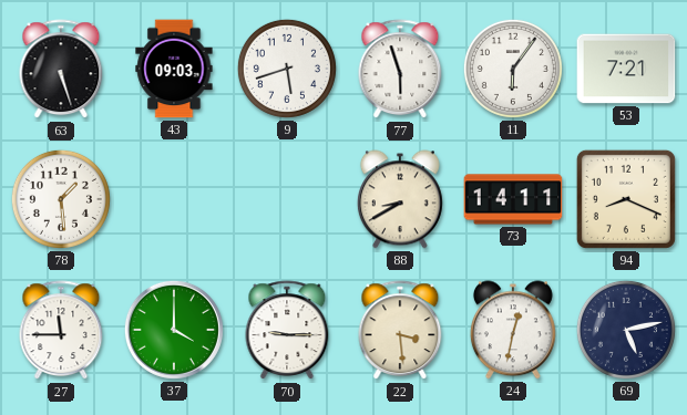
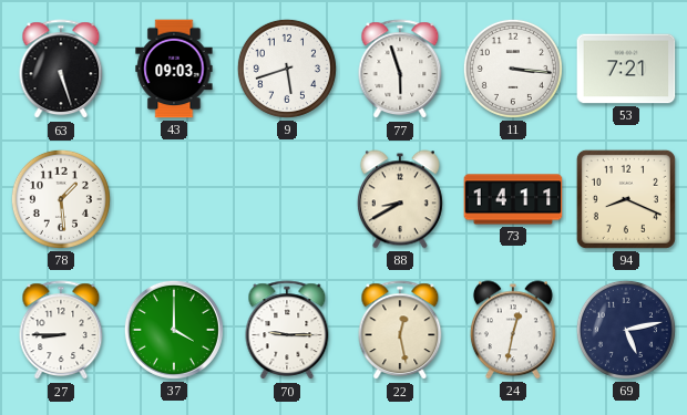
11: 6:06 -> 3:16 (513, 69)
27: 11:45 -> 8:45 (61, 331)
22: 3:29 -> 12:28 (400, 331)
